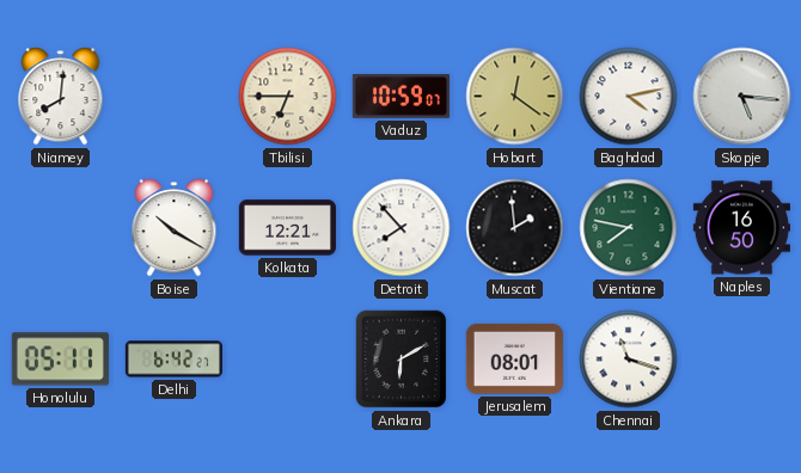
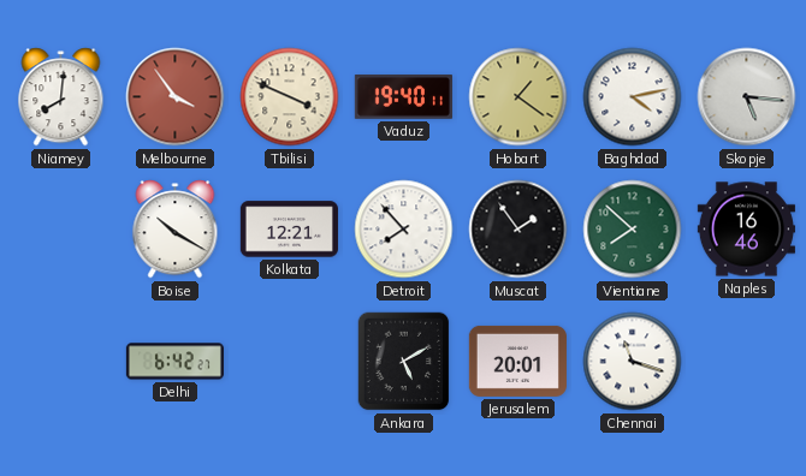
Melbourne: none -> 3:54 (176, 97)
Tbilisi: 6:45 -> 3:49 (290, 97)
Vaduz: 10:59 -> 19:40 (403, 97)
Hobart: 12:21 -> 1:21 (518, 97)
Muscat: 1:59 -> 1:54 (518, 230)
Vientiane: 7:47 -> 7:52 (633, 230)
Naples: 16:50 -> 16:46 (746, 230)
Honolulu: 05:11 -> none (60, 360)
Ankara: 6:10 -> 5:10 (404, 362)
Jerusalem: 08:01 -> 20:01 (517, 361)
